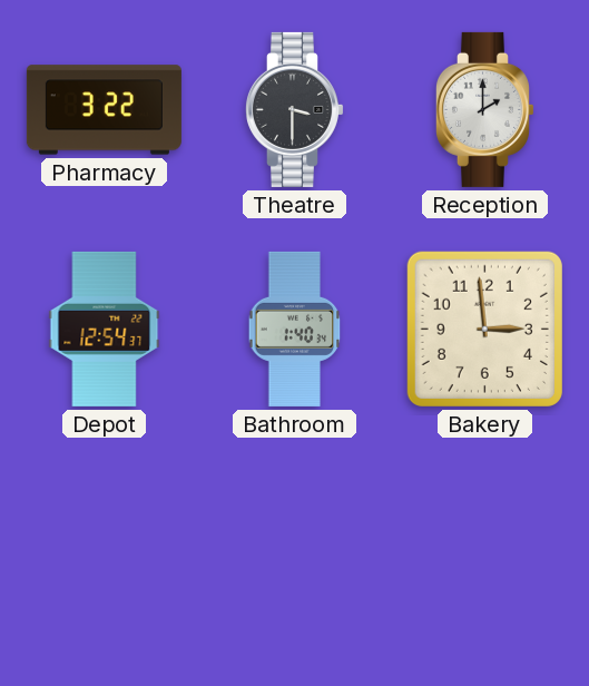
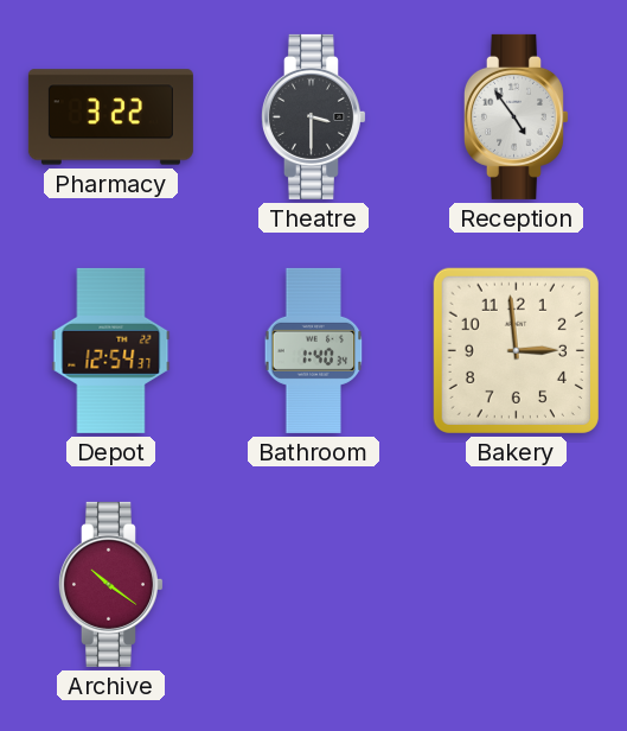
Reception: 2:00 -> 4:54 (516, 116)
Archive: none -> 10:21 (110, 584)
